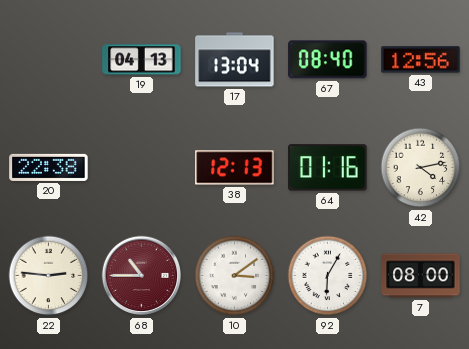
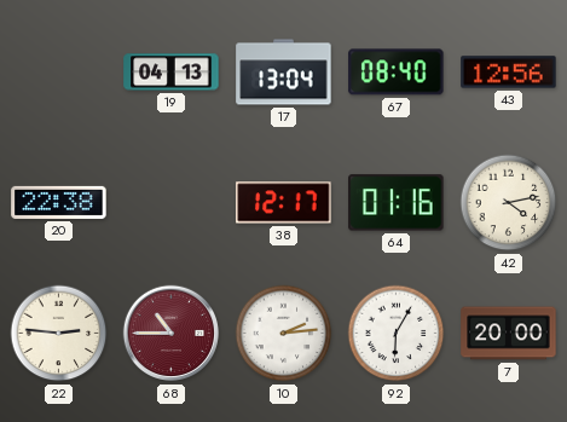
38: 12:13 -> 12:17 (284, 203)
10: 3:09 -> 2:14 (284, 334)
7: 08:00 -> 20:00 (509, 334)
